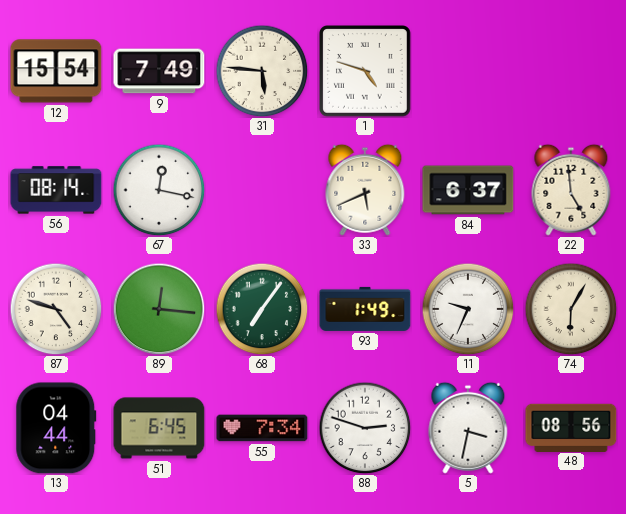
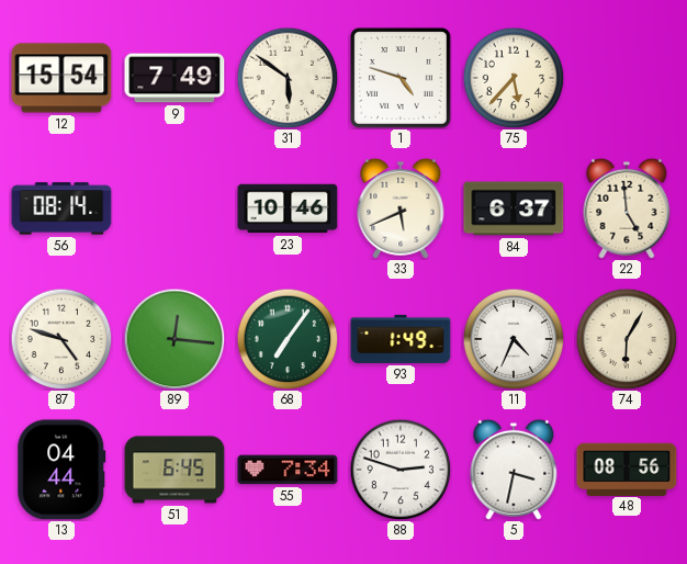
31: 5:46 -> 5:51 (288, 78)
75: none -> 5:37 (514, 78)
67: 12:17 -> none (159, 190)
23: none -> 10:46 (288, 208)
11: 9:34 -> 4:34 (514, 339)
